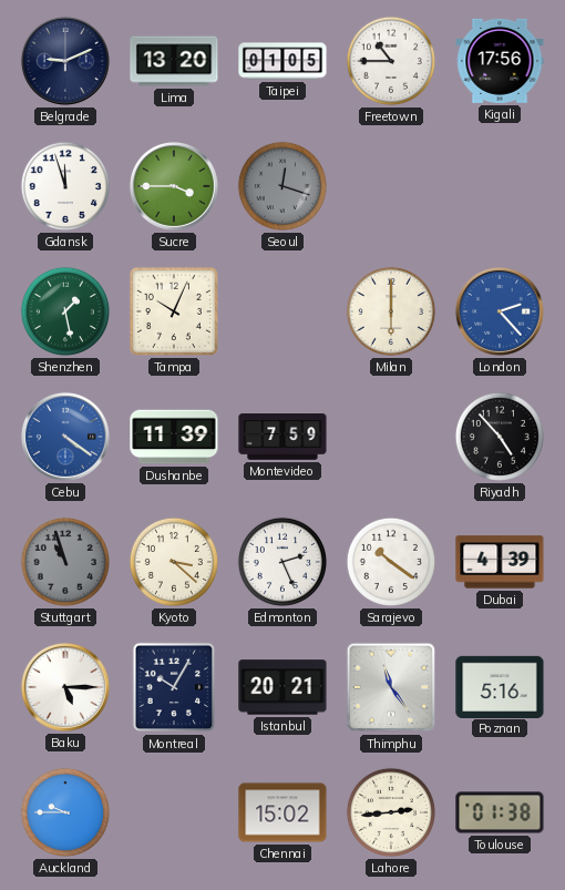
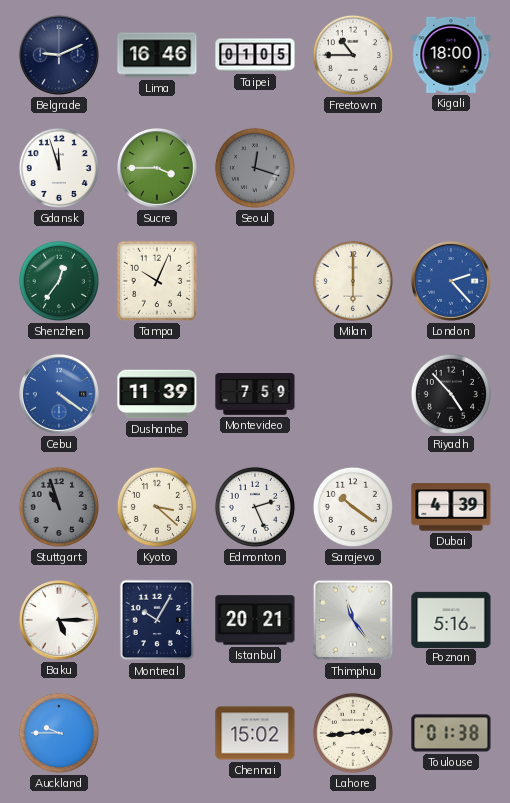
Lima: 13:20 -> 16:46 (157, 55)
Kigali: 17:56 -> 18:00 (451, 55)
Shenzhen: 1:28 -> 12:36 (59, 281)
